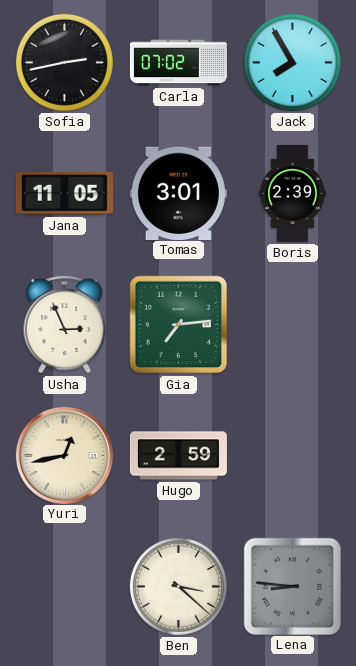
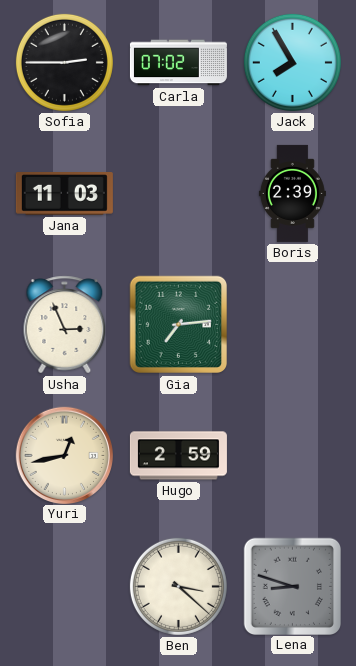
Sofia: 2:43 -> 2:45 (64, 62)
Jana: 11:05 -> 11:03 (64, 194)
Tomas: 3:01 -> none (178, 193)
Lena: 8:46 -> 8:48 (292, 586)
